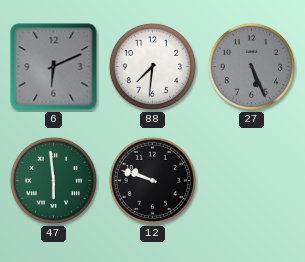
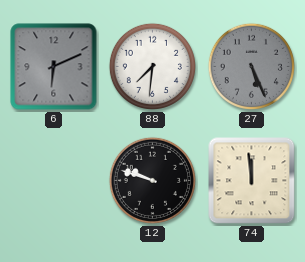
47: 5:59 -> none (53, 180)
74: none -> 11:59 (252, 181)
